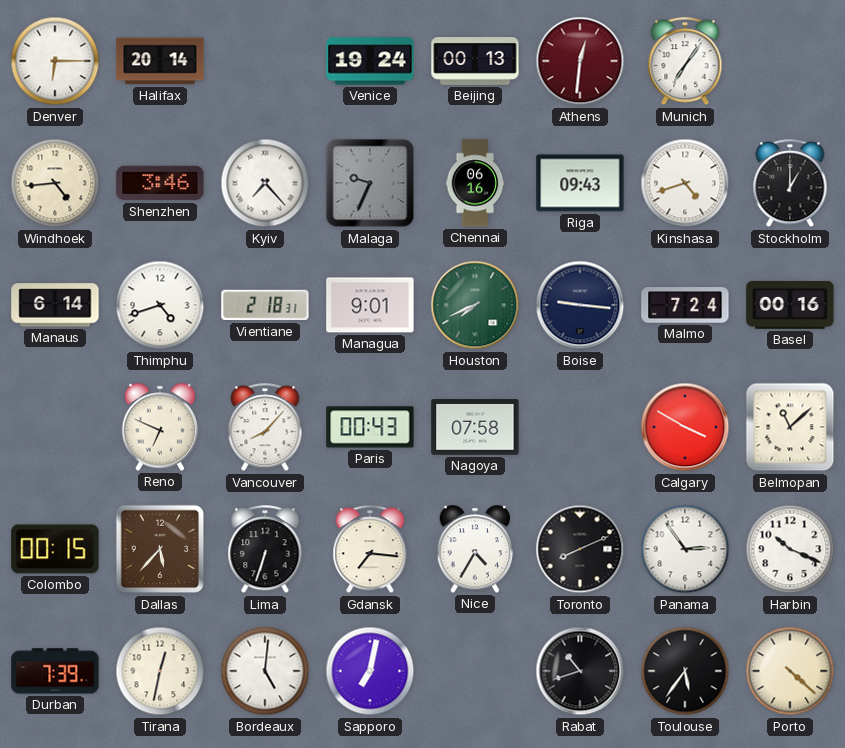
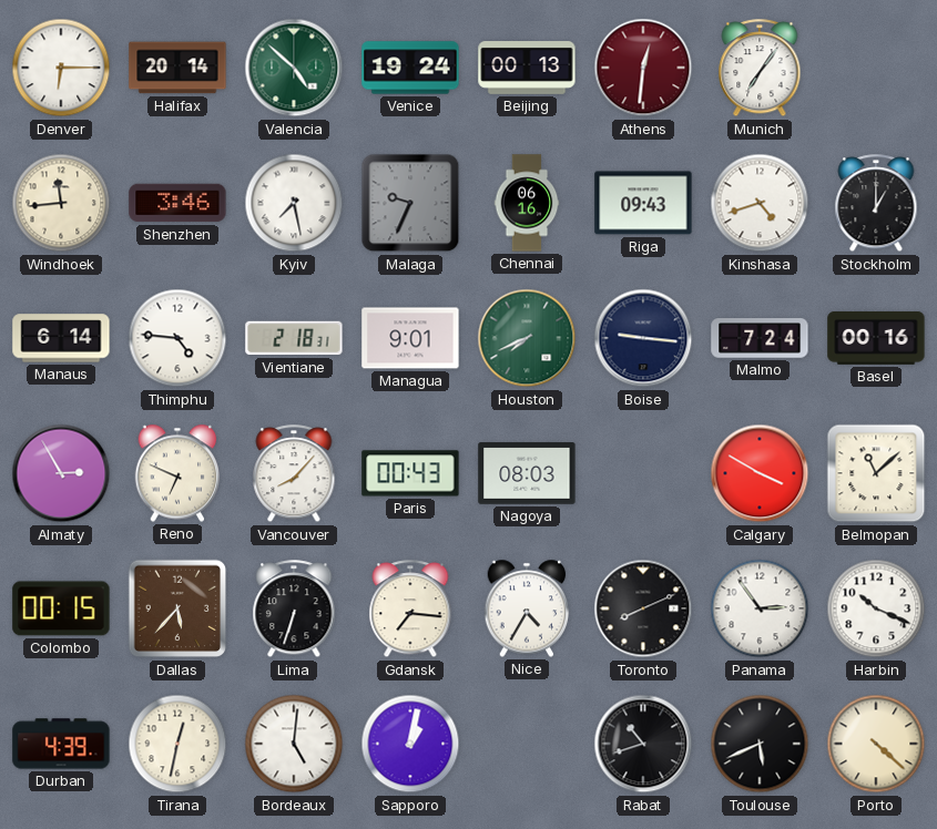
Valencia: none -> 4:52 (294, 68)
Windhoek: 4:44 -> 11:44 (61, 203)
Kyiv: 7:23 -> 7:28 (294, 203)
Thimphu: 4:42 -> 4:46 (177, 338)
Almaty: none -> 2:55 (61, 473)
Nagoya: 07:58 -> 08:03 (527, 473)
Durban: 7:39 -> 4:39 (61, 744)
Sapporo: 7:02 -> 1:02 (410, 744)
Toulouse: 5:36 -> 5:41 (760, 744)
